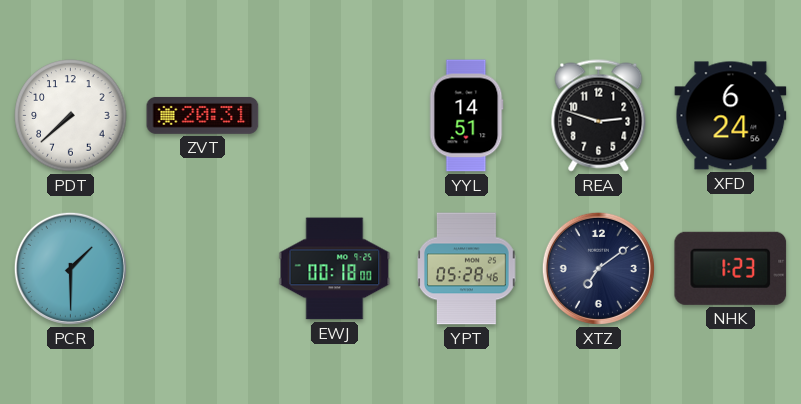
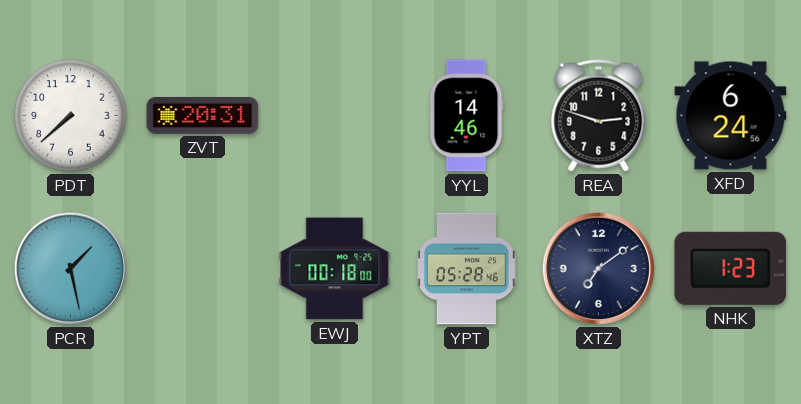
YYL: 14:51 -> 14:46 (467, 116)
PCR: 1:30 -> 1:28 (70, 268)
